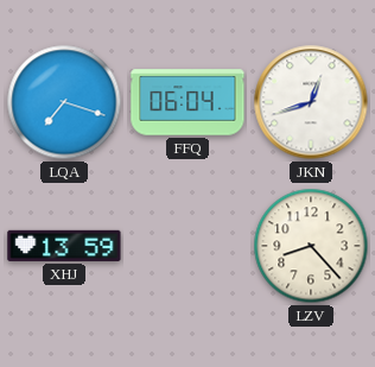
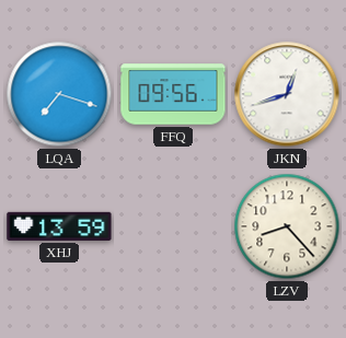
FFQ: 06:04 -> 09:56 (173, 94)
